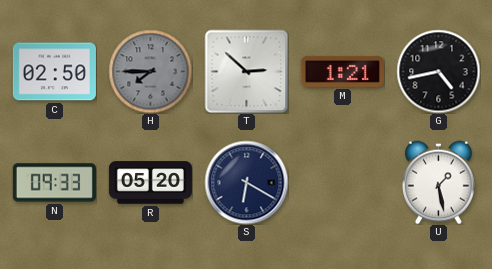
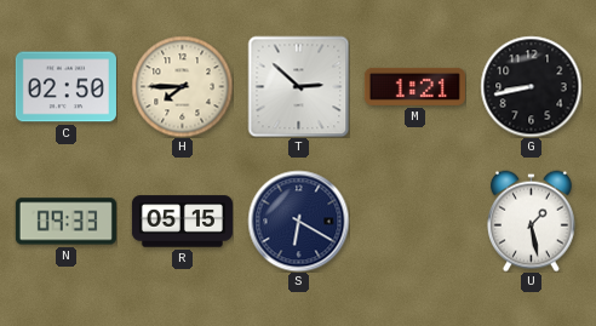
H dial: grey -> cream (182, 86)
G: 4:43 -> 8:43 (531, 86)
R: 05:20 -> 05:15 (182, 222)
